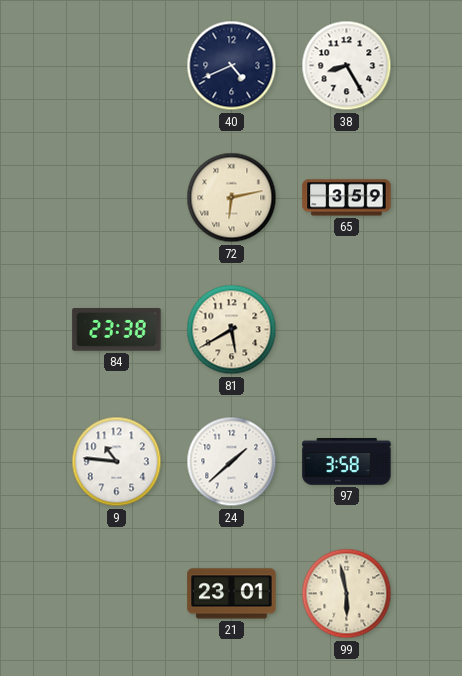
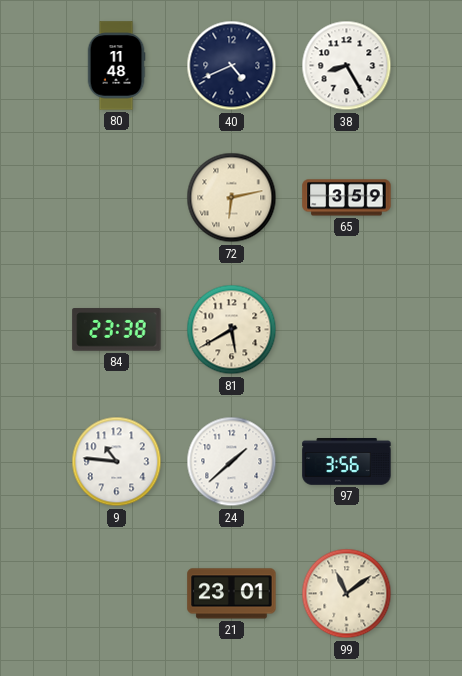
80: none -> 11:48 (116, 66)
97: 3:58 -> 3:56 (347, 462)
99: 5:58 -> 11:09 (347, 594)
